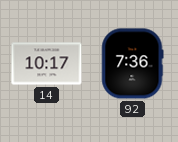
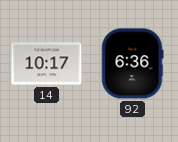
92: 7:36 -> 6:36 (132, 64)
